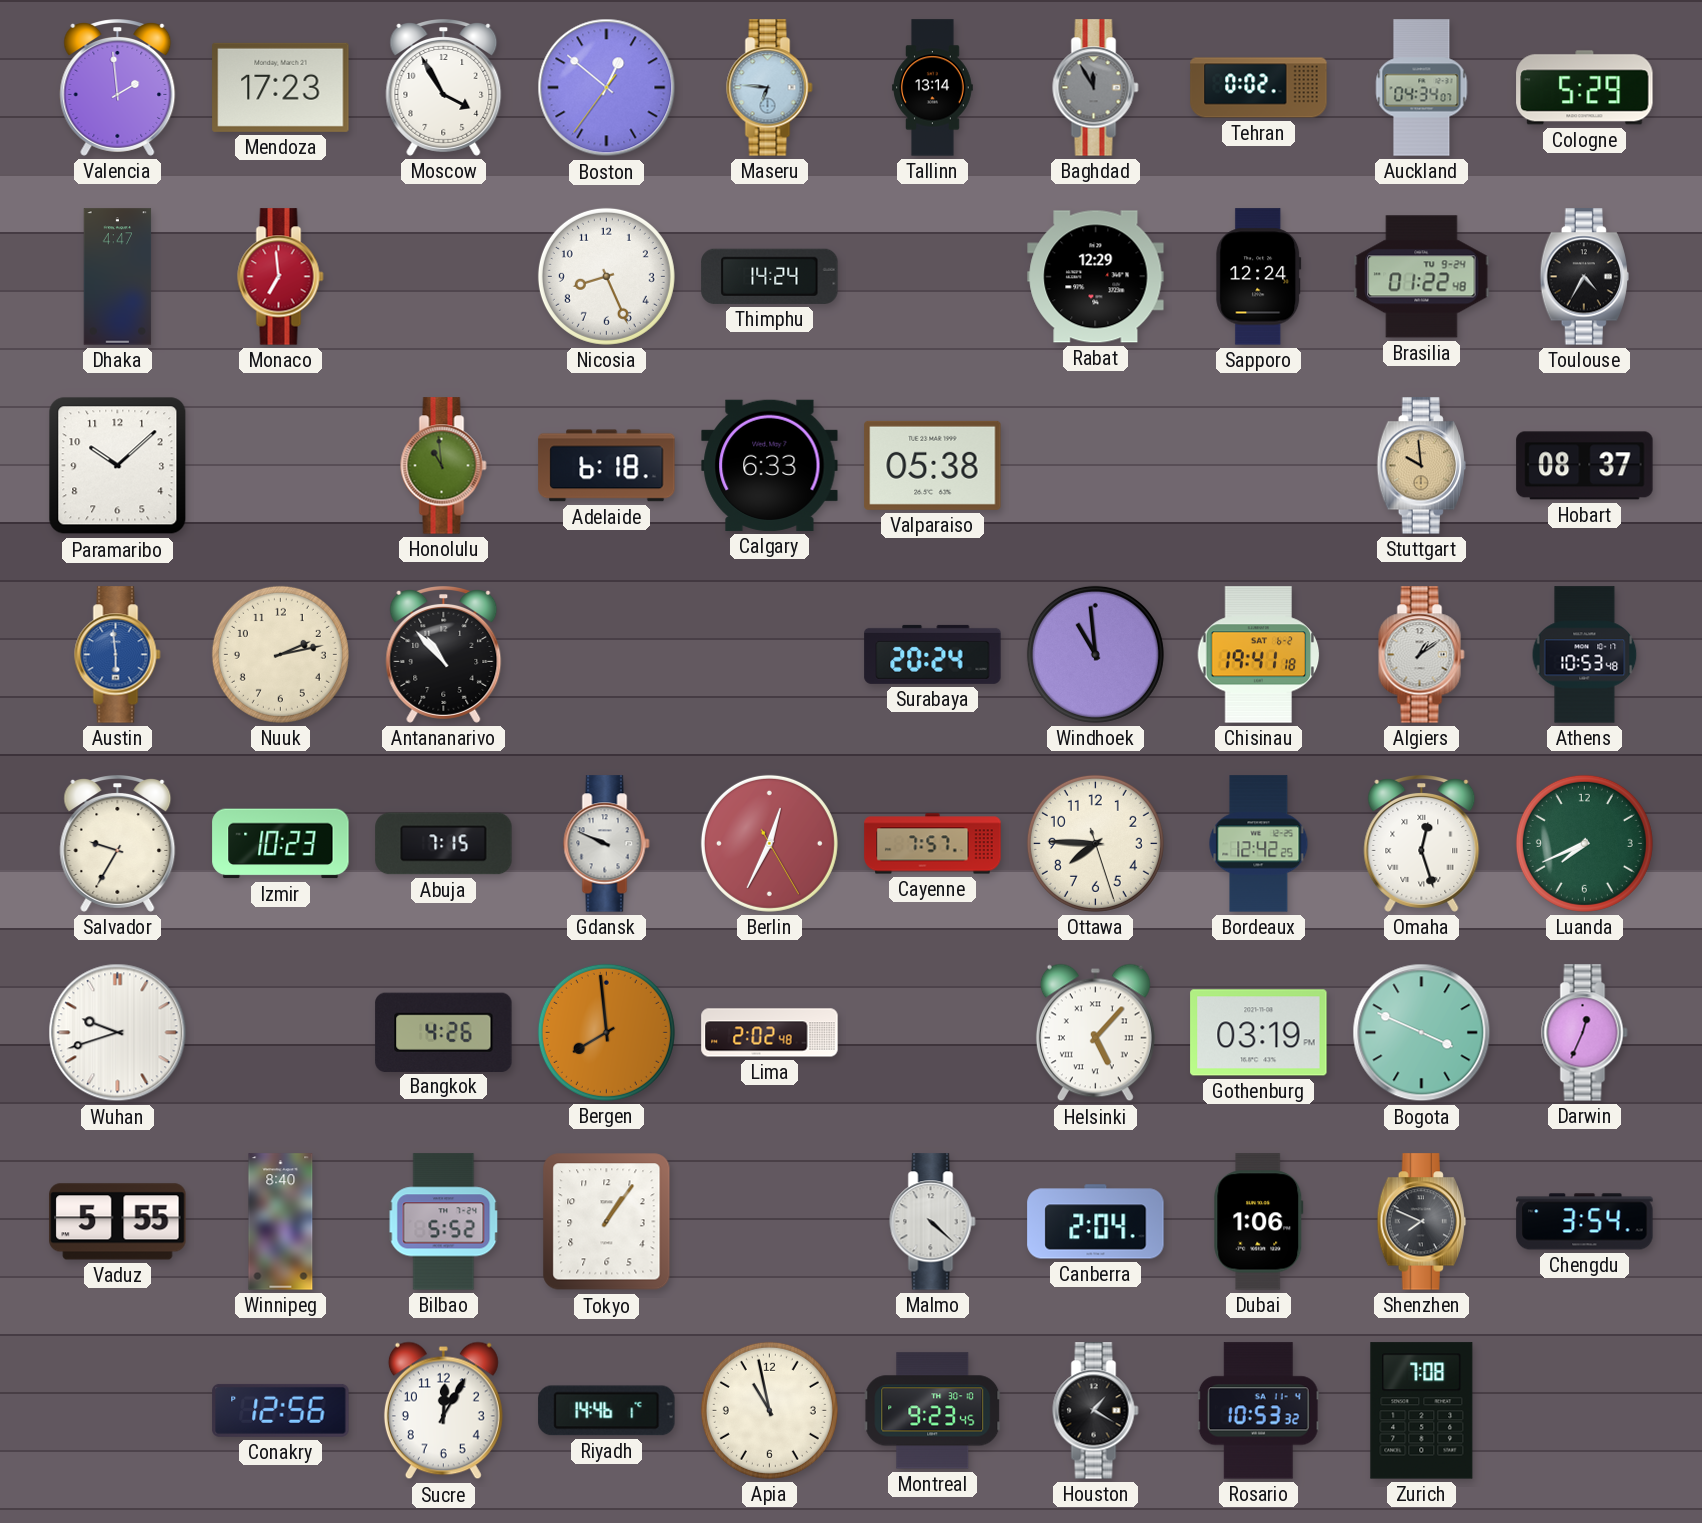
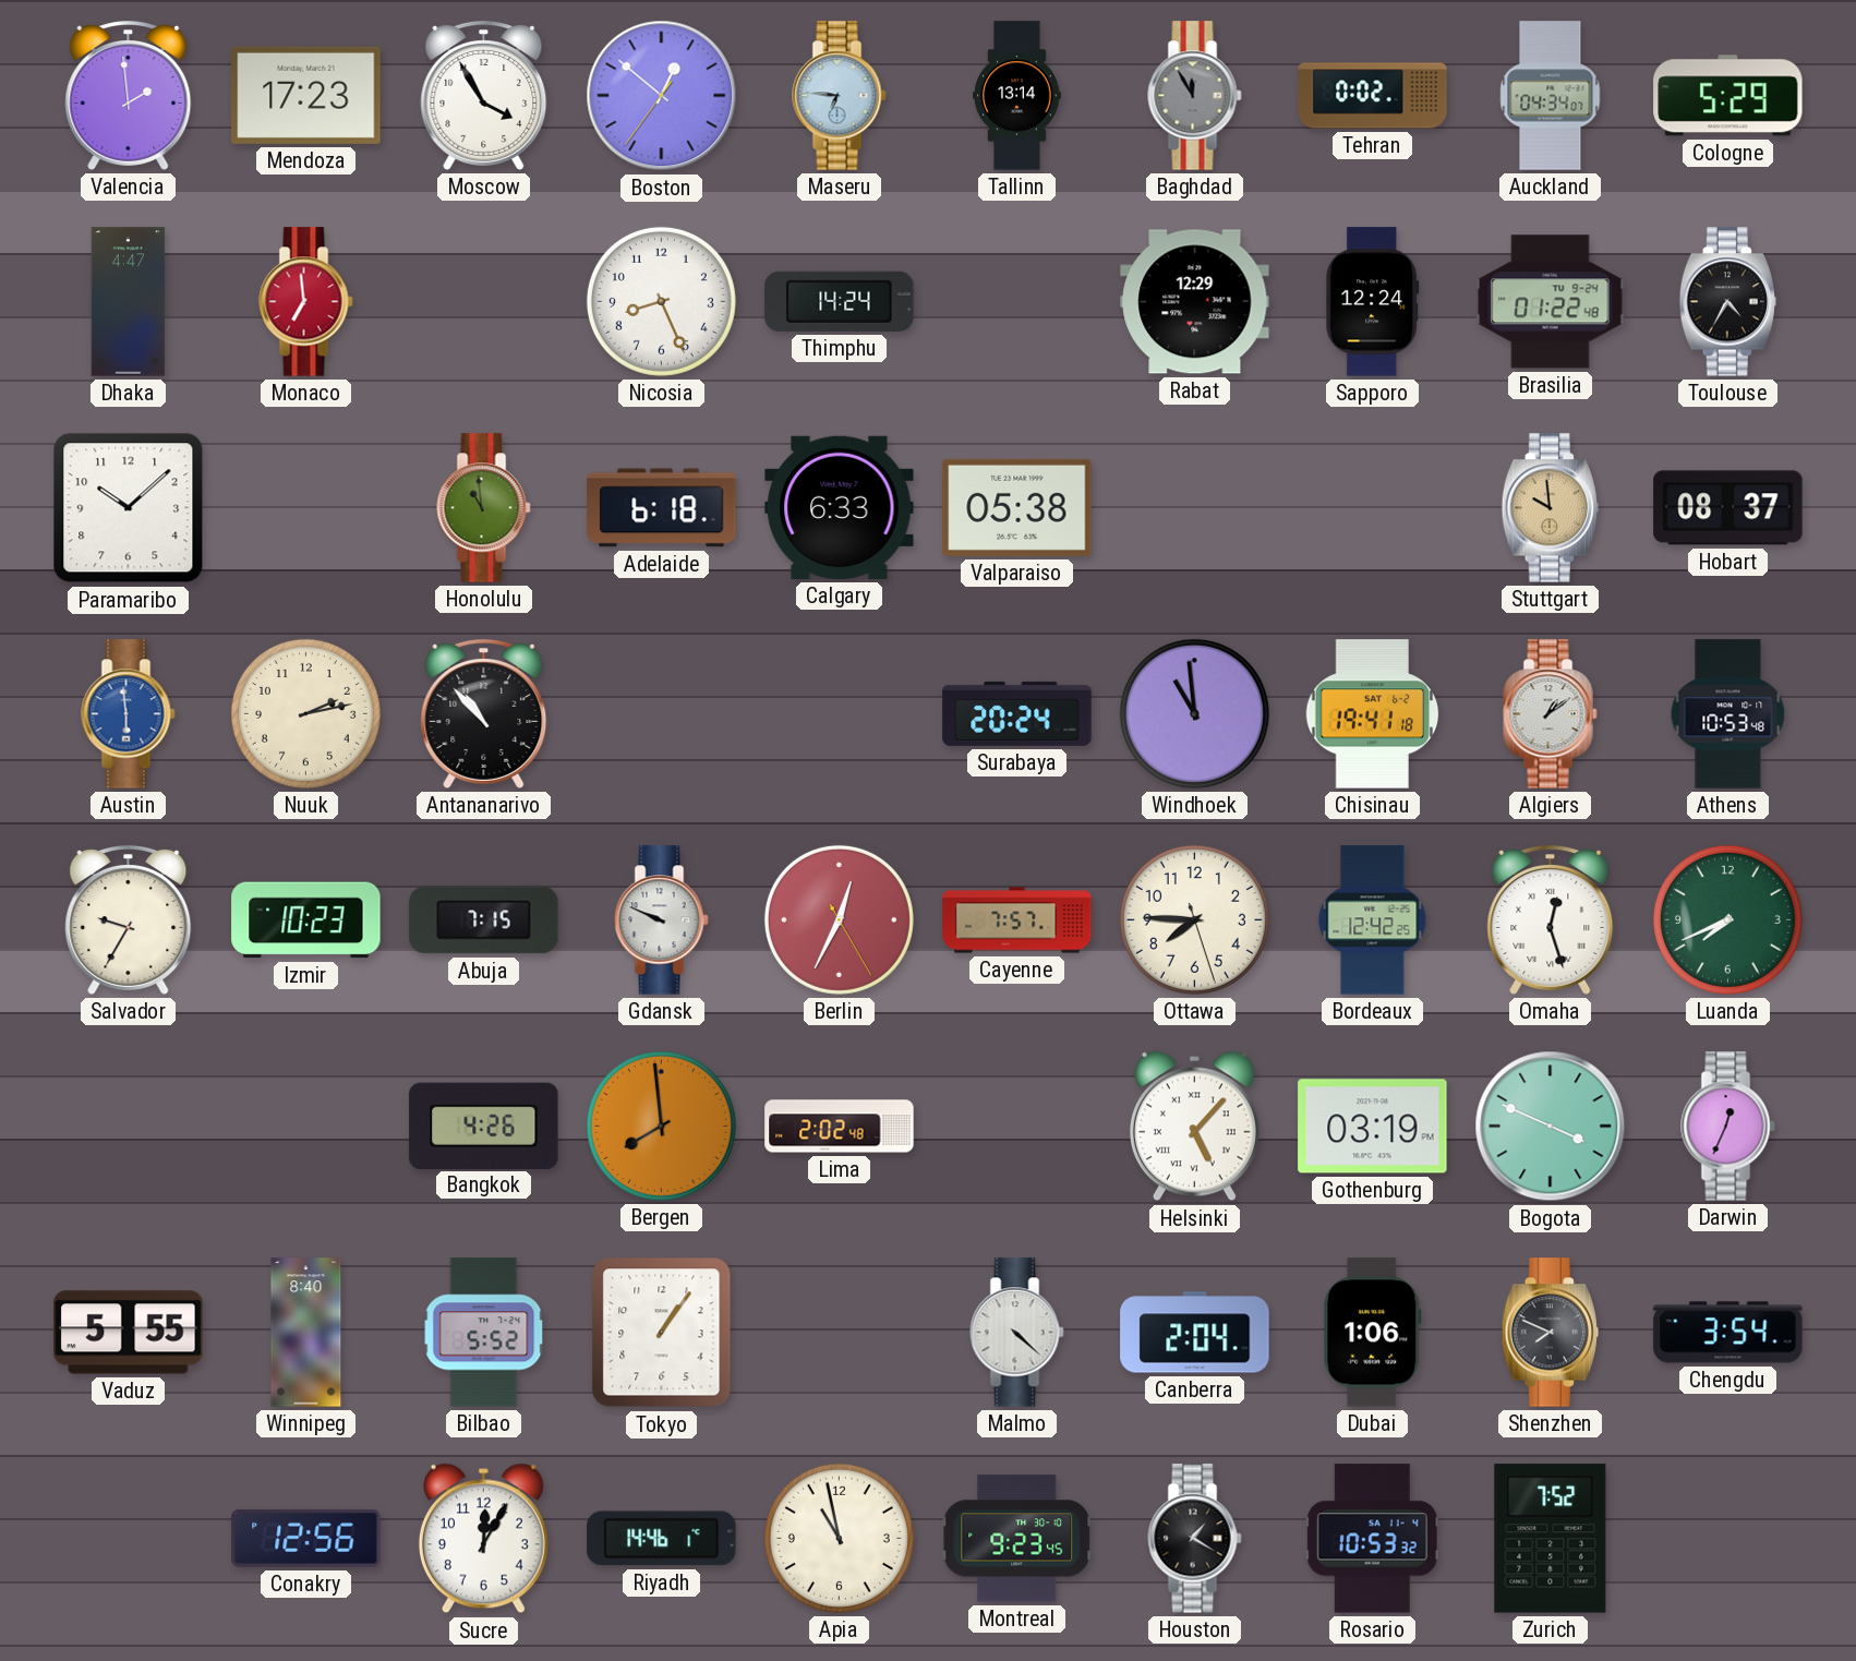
Wuhan: 9:42 -> none (118, 1033)
Zurich: 7:08 -> 7:52 (1551, 1539)
